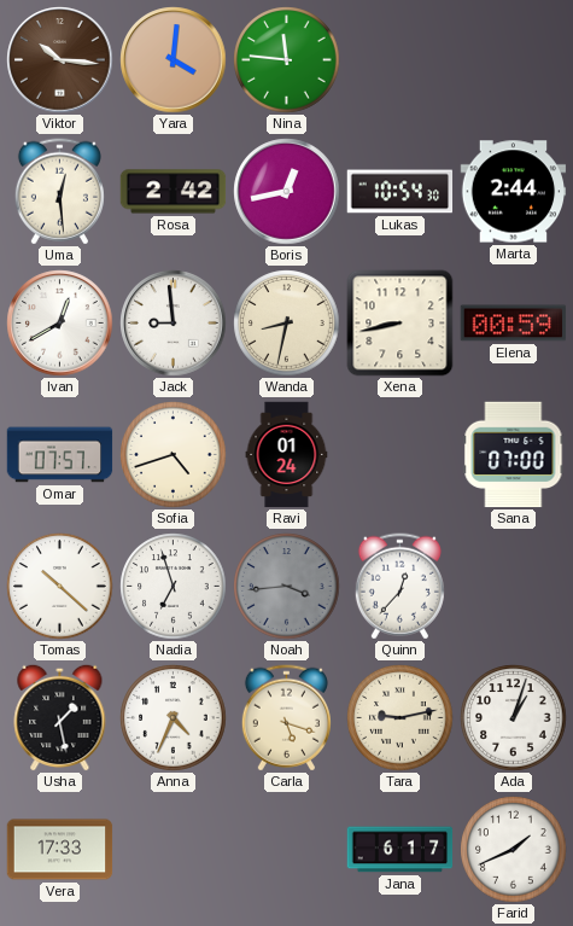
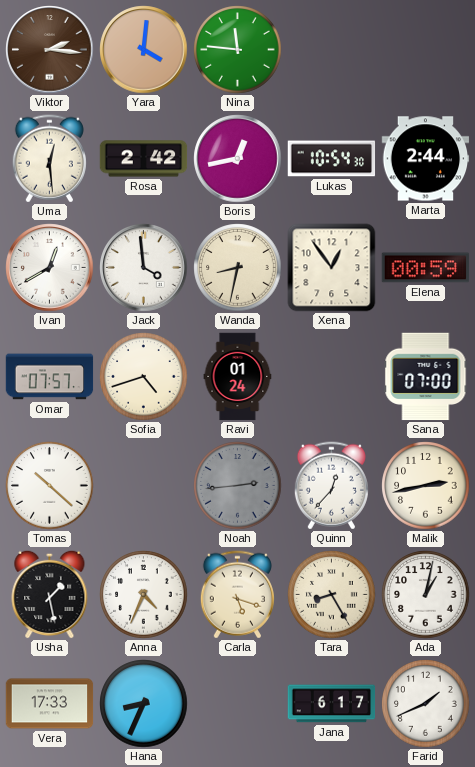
Viktor: 10:16 -> 2:16 (50, 50)
Jack: 8:59 -> 3:59 (144, 268)
Xena: 8:43 -> 12:54 (332, 268)
Nadia: 6:57 -> none (174, 587)
Noah: 3:44 -> 2:44 (238, 486)
Malik: none -> 2:43 (426, 486)
Tara: 9:13 -> 8:25 (332, 595)
Ada: 1:03 -> 1:02 (426, 595)
Hana: none -> 8:34 (144, 704)
